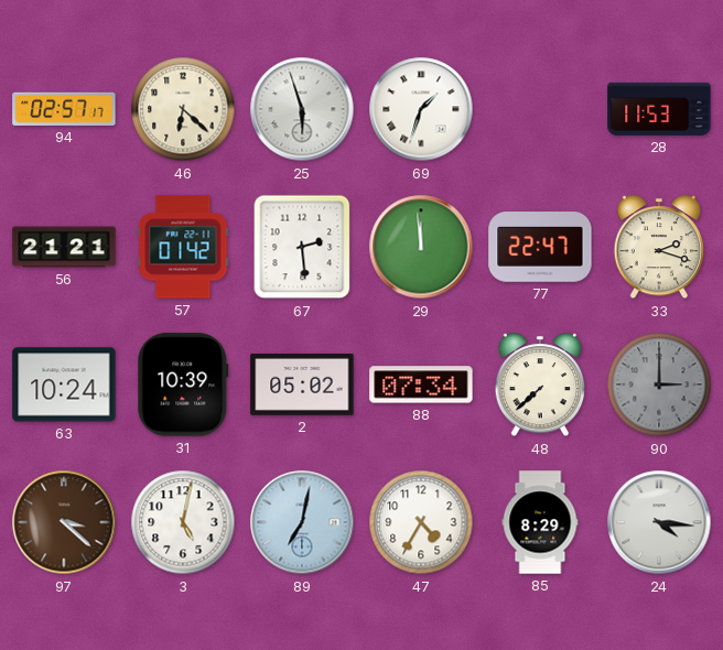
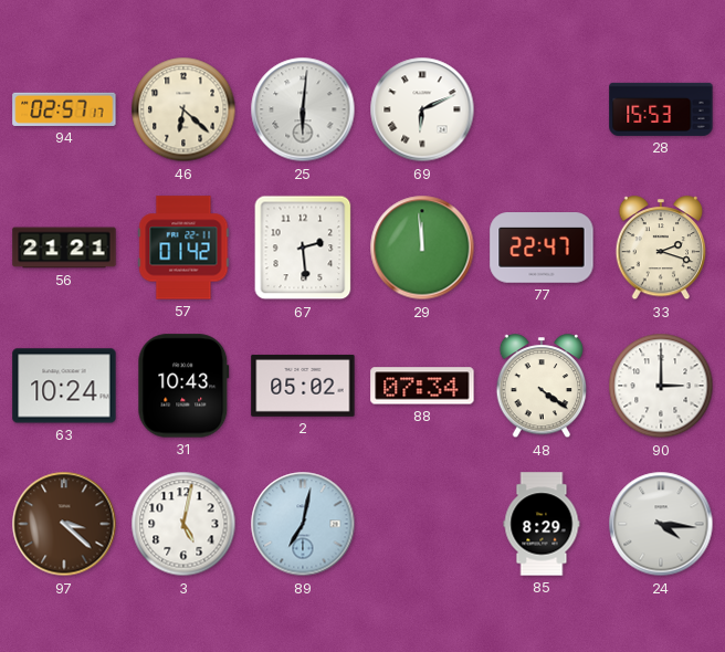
25: 5:57 -> 6:01 (303, 109)
69: 1:33 -> 6:11 (422, 109)
28: 11:53 -> 15:53 (661, 109)
31: 10:39 -> 10:43 (183, 386)
48: 7:38 -> 4:21 (542, 387)
90 dial: grey -> white (661, 386)
47: 4:35 -> none (421, 522)
